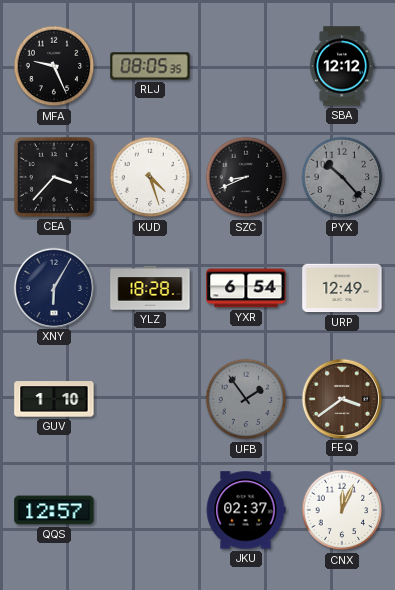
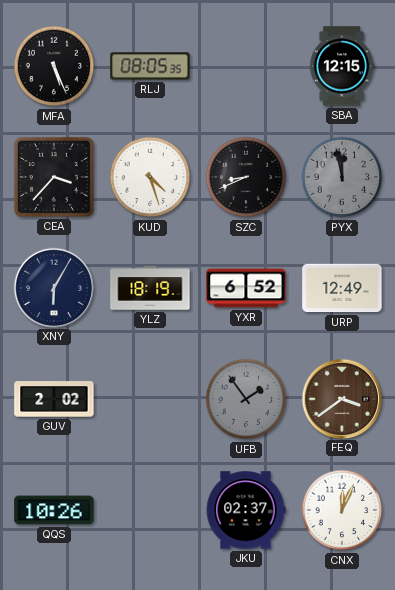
MFA: 9:26 -> 5:26 (54, 66)
SBA: 12:12 -> 12:15 (342, 66)
PYX: 10:23 -> 11:58 (342, 177)
YLZ: 18:28 -> 18:19 (150, 288)
YXR: 6:54 -> 6:52 (246, 288)
GUV: 1:10 -> 2:02 (54, 399)
QQS: 12:57 -> 10:26 (54, 510)
